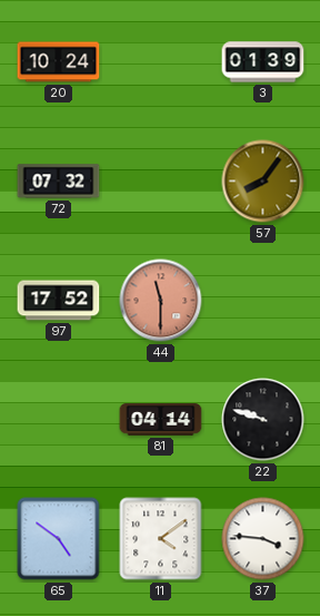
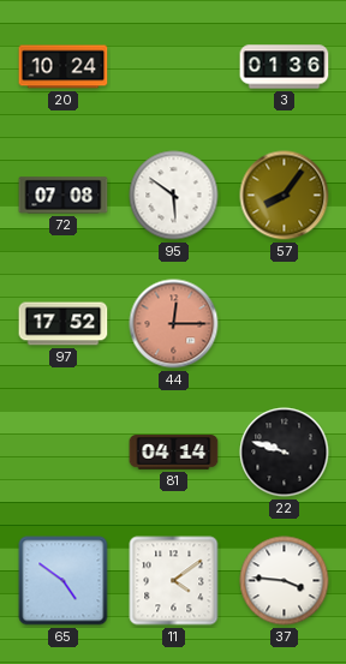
3: 01:39 -> 01:36 (285, 67)
72: 07:32 -> 07:08 (64, 196)
95: none -> 5:51 (174, 196)
44: 11:30 -> 12:15 (174, 324)
